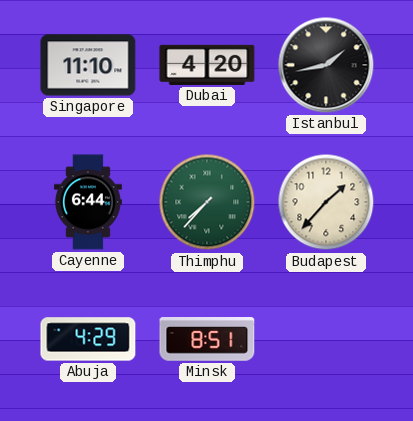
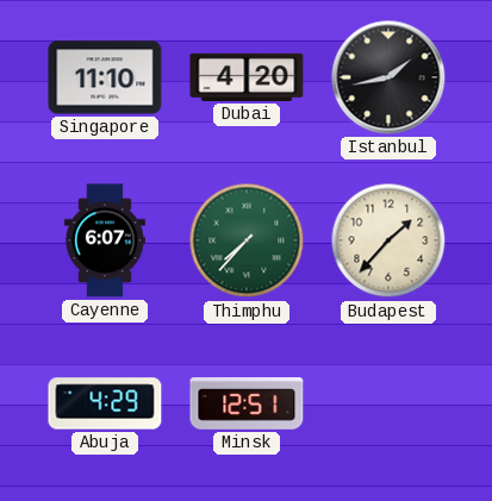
Cayenne: 6:44 -> 6:07 (105, 240)
Minsk: 8:51 -> 12:51 (247, 403)
